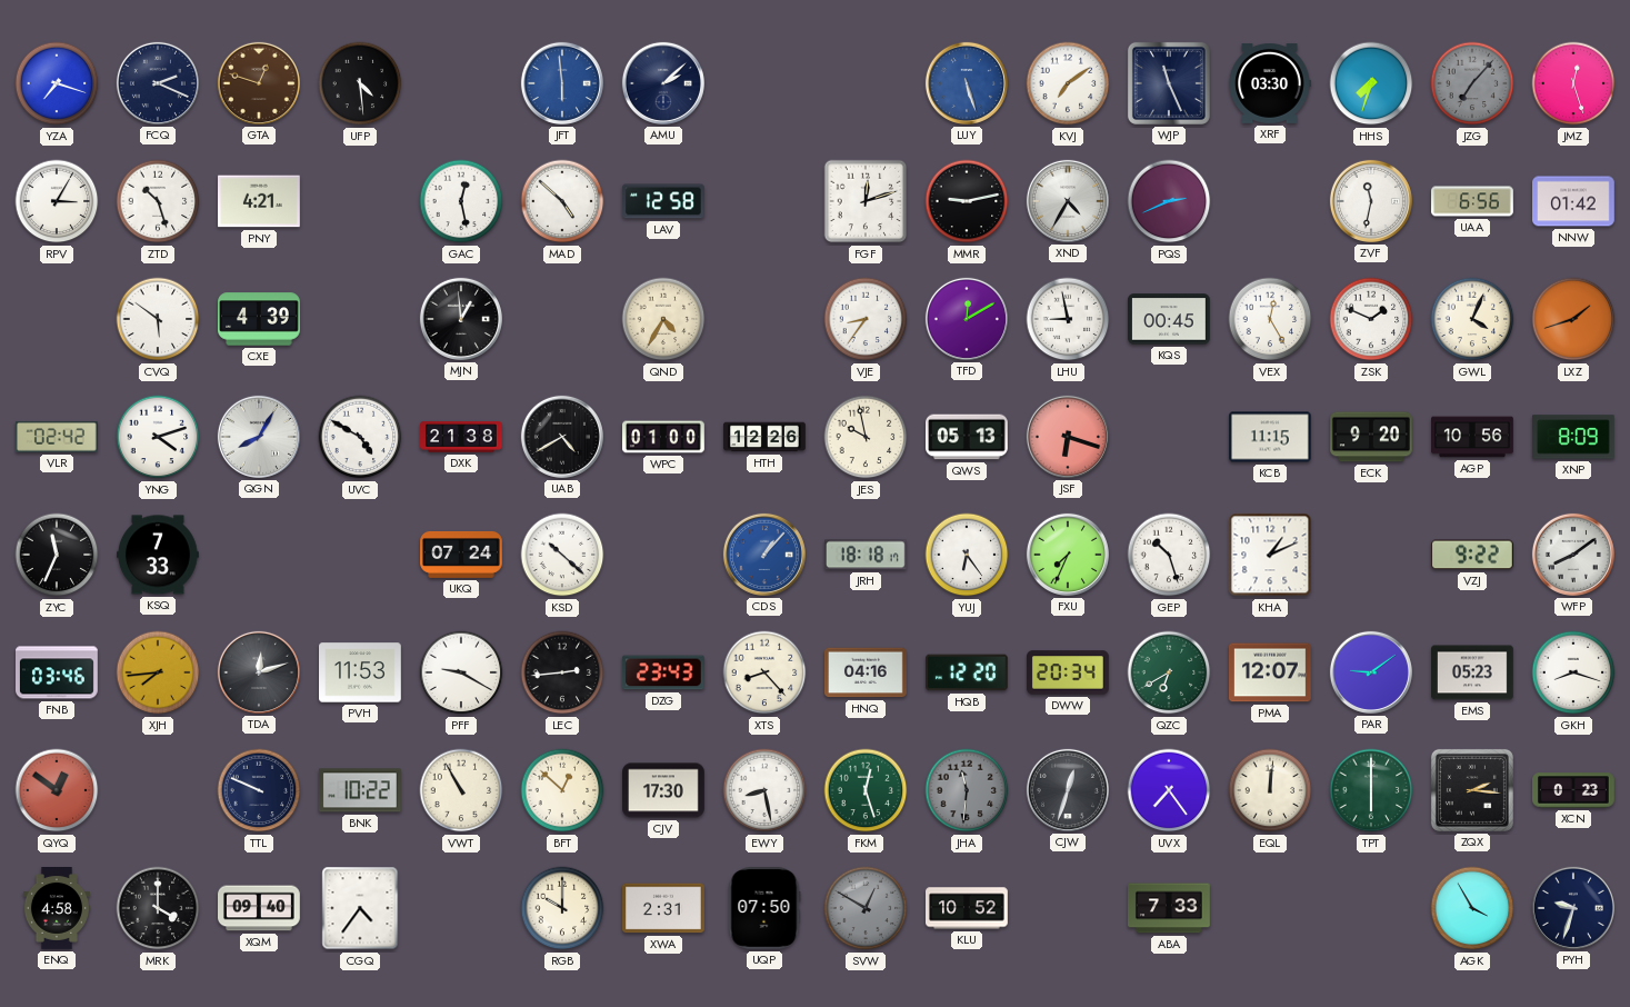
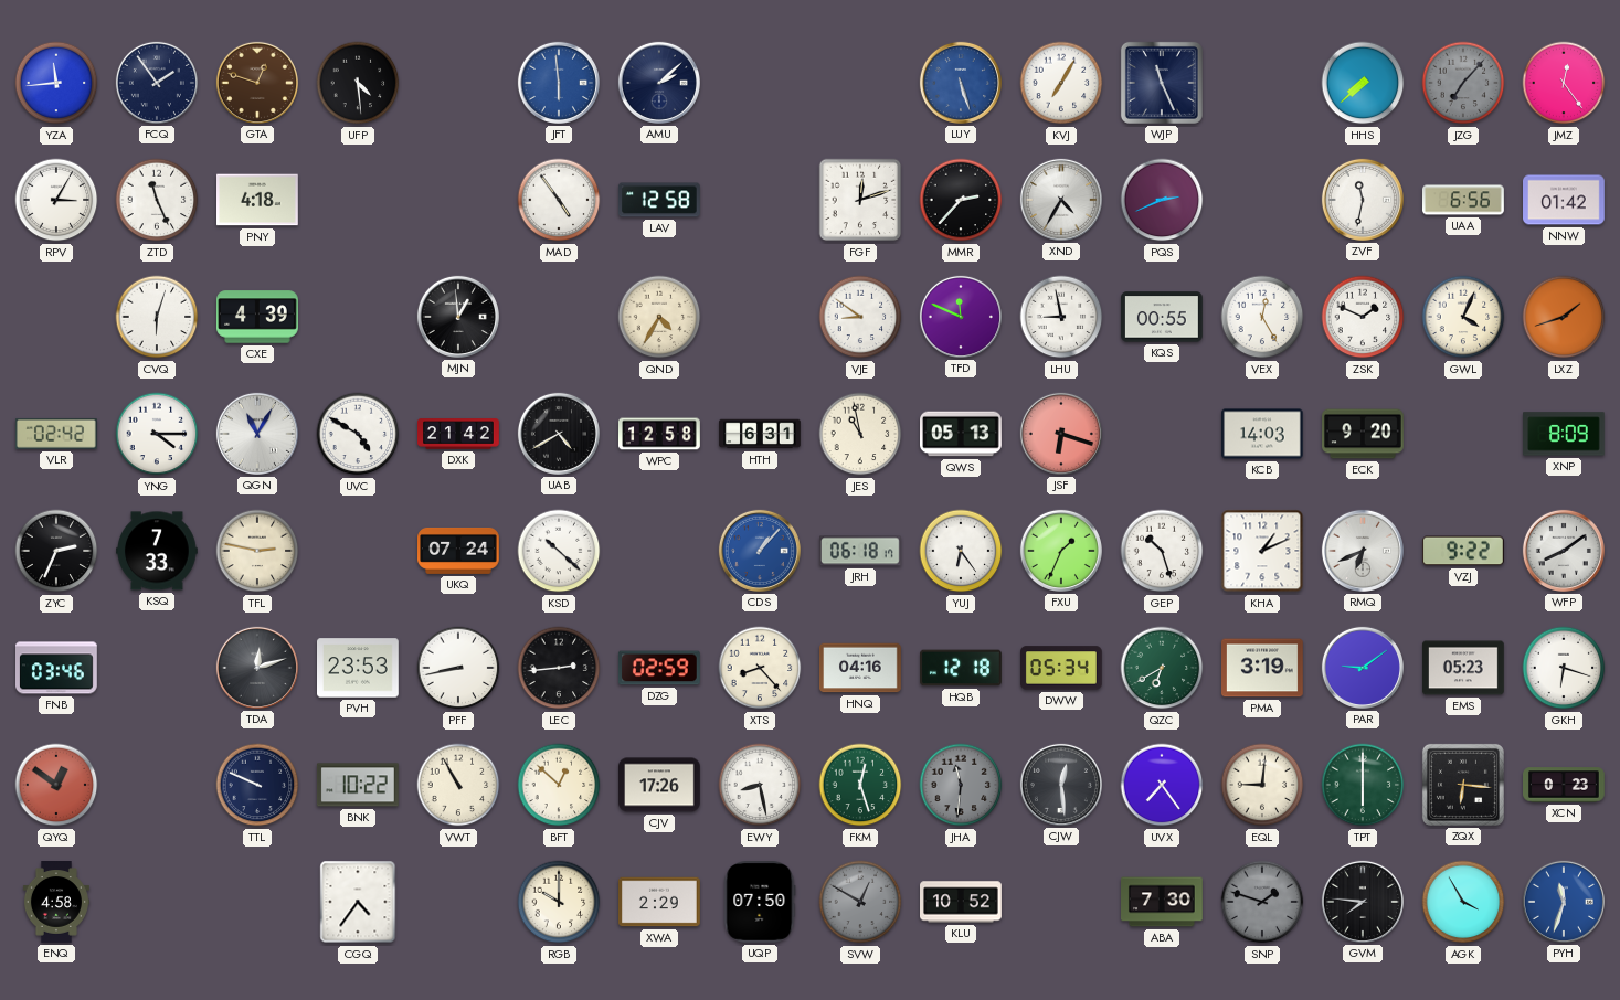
YZA: 7:18 -> 11:44 (56, 83)
FCQ: 2:19 -> 1:54 (157, 83)
KVJ: 7:09 -> 7:05 (1061, 83)
XRF: 03:30 -> none (1270, 84)
HHS: 7:33 -> 7:38 (1363, 83)
JMZ: 12:27 -> 12:24 (1564, 83)
ZTD: 10:27 -> 11:26 (157, 200)
PNY: 4:21 -> 4:18 (258, 200)
GAC: 12:28 -> none (461, 201)
MAD: 4:52 -> 4:54 (559, 200)
MMR: 9:13 -> 2:37 (961, 200)
CVQ: 5:51 -> 6:03 (157, 317)
VJE: 8:36 -> 8:51 (860, 317)
TFD: 12:10 -> 11:49 (961, 317)
KQS: 00:45 -> 00:55 (1163, 317)
YNG: 4:12 -> 4:15 (157, 434)
QGN: 8:05 -> 11:05 (257, 434)
DXK: 21:38 -> 21:42 (458, 434)
WPC: 01:00 -> 12:58 (660, 434)
HTH: 12:26 -> 6:31 (760, 434)
JES: 9:58 -> 10:58 (860, 434)
KCB: 11:15 -> 14:03 (1263, 434)
AGP: 10:56 -> none (1472, 437)
ZYC: 11:34 -> 2:34 (56, 551)
TFL: none -> 2:47 (257, 551)
JRH: 18:18 -> 06:18 (861, 551)
FXU: 7:34 -> 1:34 (1061, 551)
RMQ: none -> 6:41 (1363, 551)
XJH: 7:44 -> none (158, 672)
PVH: 11:53 -> 23:53 (359, 668)
PFF: 9:20 -> 8:43 (458, 668)
DZG: 23:43 -> 02:59 (659, 668)
HQB: 12:20 -> 12:18 (962, 668)
DWW: 20:34 -> 05:34 (1062, 668)
PMA: 12:07 -> 3:19 (1263, 668)
GKH: 8:18 -> 6:18 (1564, 668)
CJV: 17:30 -> 17:26 (660, 785)
CJW: 12:33 -> 12:29 (1061, 785)
EQL: 12:01 -> 9:01 (1262, 785)
ZQX: 2:16 -> 6:16 (1463, 785)
MRK: 4:00 -> none (158, 908)
XQM: 09:40 -> none (260, 908)
XWA: 2:31 -> 2:29 (660, 902)
ABA: 7:33 -> 7:30 (1163, 902)
SNP: none -> 1:48 (1262, 902)
GVM: none -> 7:46 (1363, 902)
PYH: 9:33 -> 11:33 (1564, 902)
PYH dial: navy -> blue (1564, 902)
